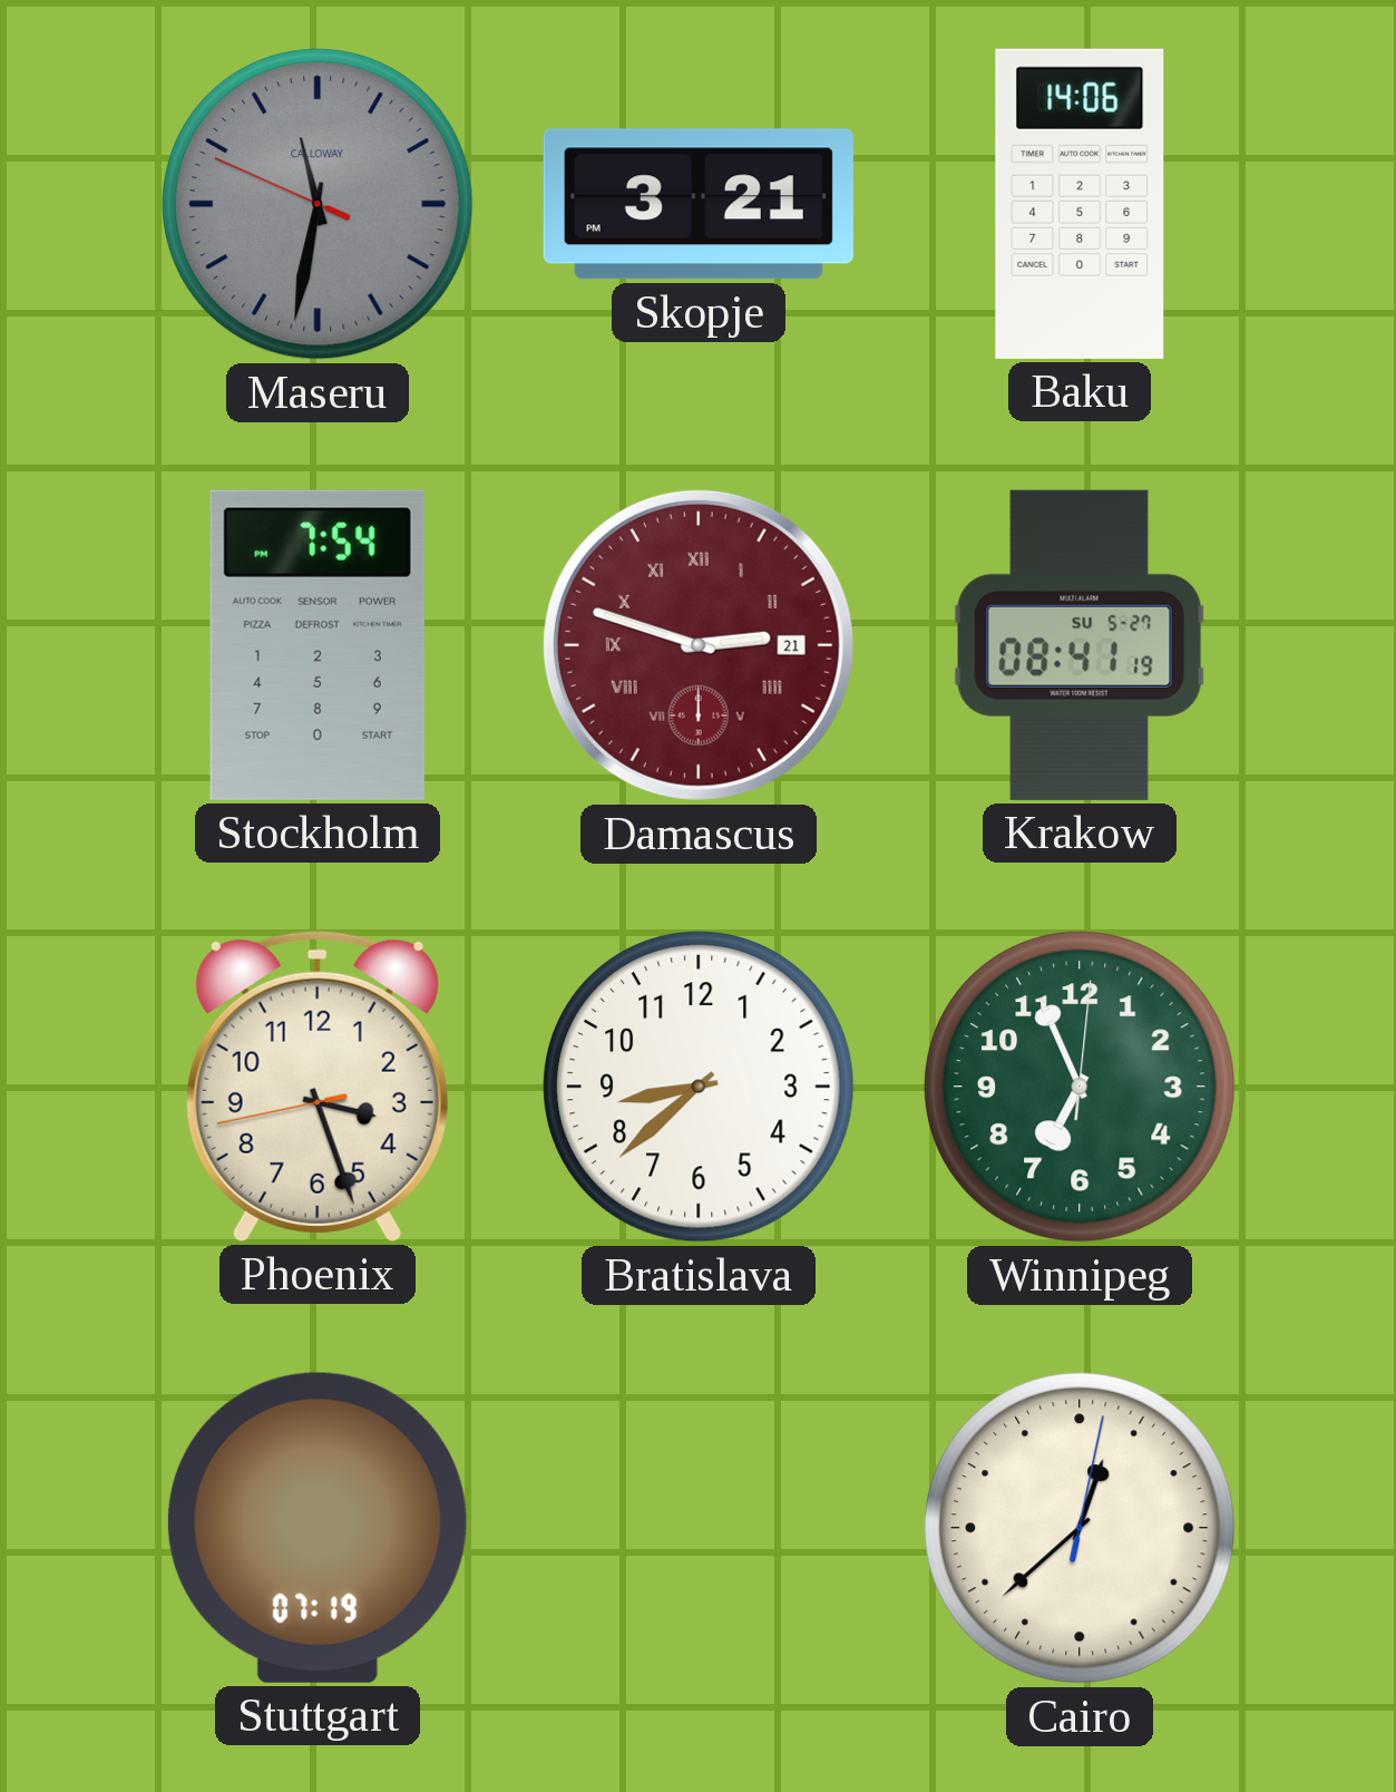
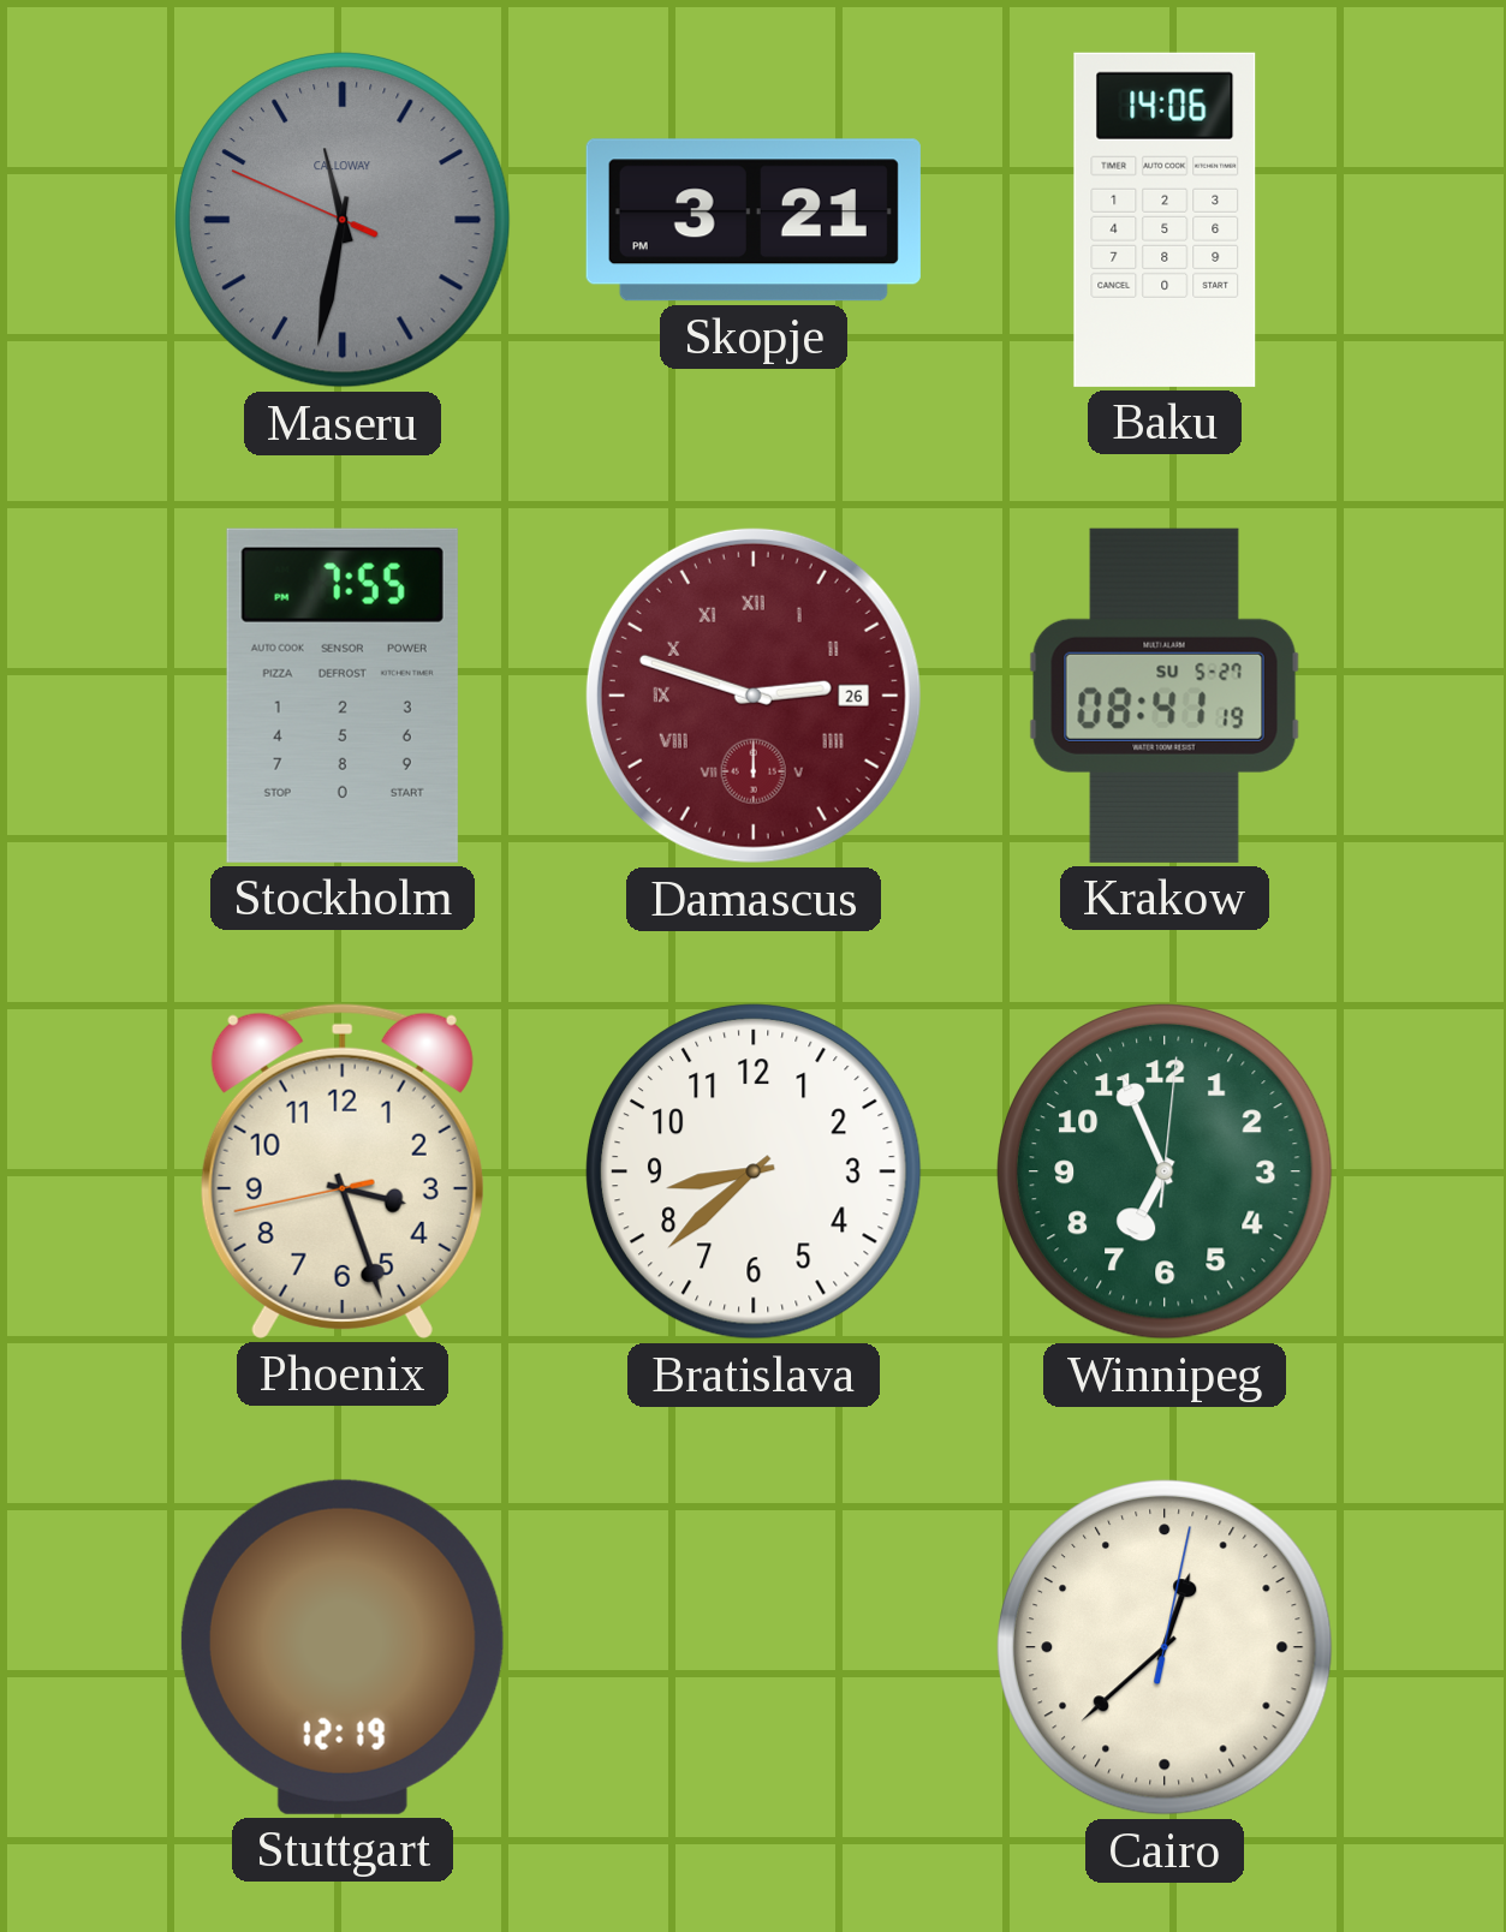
Stockholm: 7:54 -> 7:55 (343, 696)
Damascus date: 21 -> 26 (754, 696)
Stuttgart: 07:19 -> 12:19 (343, 1647)
